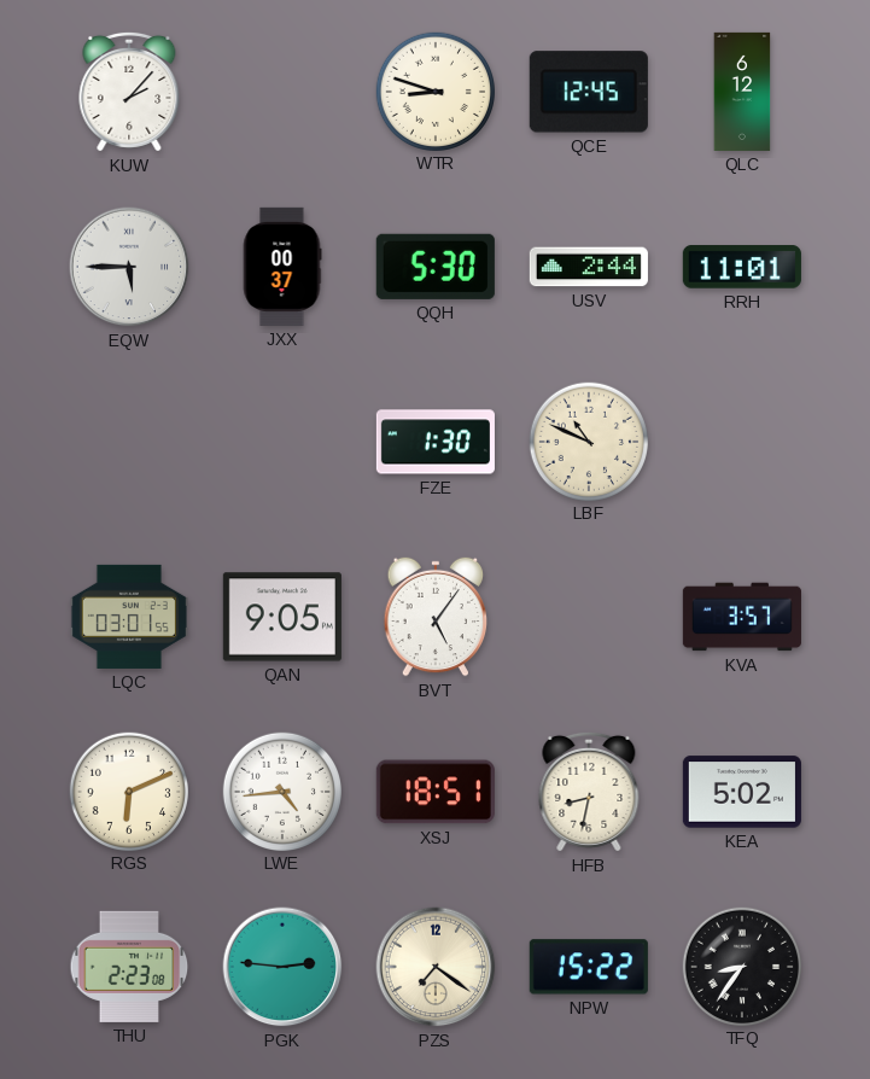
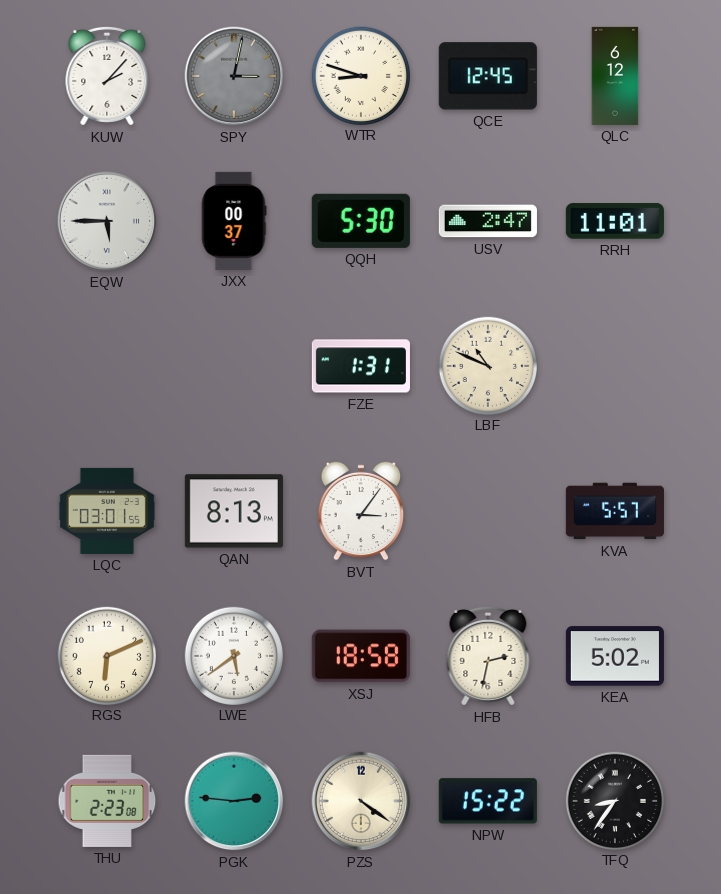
SPY: none -> 3:02 (234, 76)
USV: 2:44 -> 2:47 (488, 221)
FZE: 1:30 -> 1:31 (361, 366)
QAN: 9:05 -> 8:13 (234, 511)
BVT: 5:06 -> 3:06 (361, 511)
KVA: 3:57 -> 5:57 (615, 511)
LWE: 4:44 -> 5:39 (233, 655)
XSJ: 18:51 -> 18:58 (361, 656)
HFB: 8:32 -> 2:32 (488, 656)
PZS: 7:21 -> 4:21 (361, 801)
